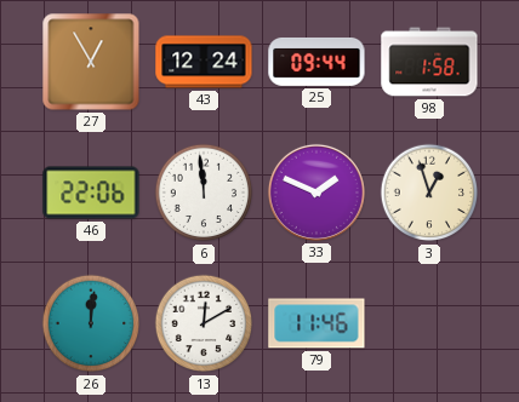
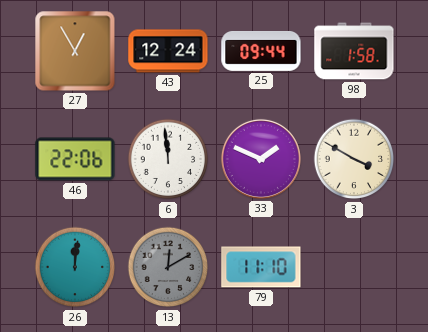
3: 12:57 -> 3:50 (354, 159)
13 dial: white -> grey (168, 267)
79: 11:46 -> 11:10 (261, 267)
